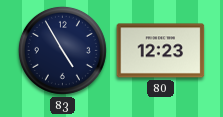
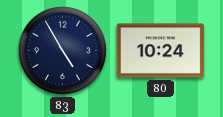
80: 12:23 -> 10:24 (161, 51)
